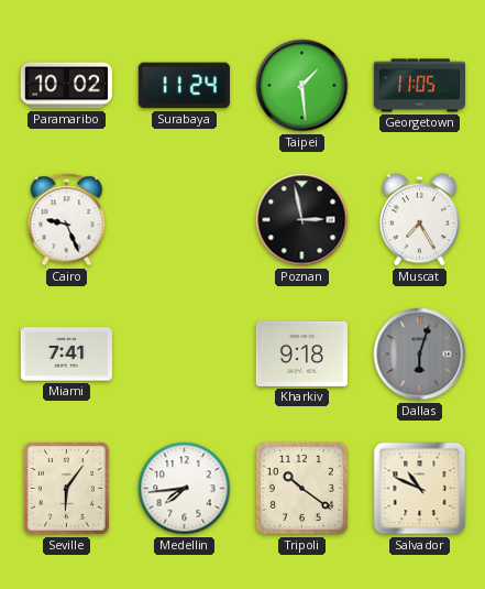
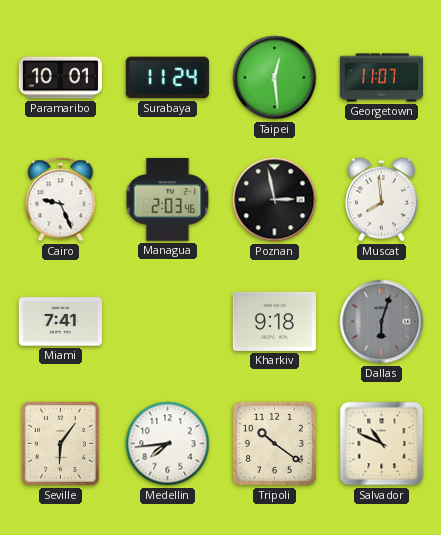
Paramaribo: 10:02 -> 10:01 (60, 78)
Taipei: 1:29 -> 12:29 (275, 78)
Georgetown: 11:05 -> 11:07 (381, 78)
Managua: none -> 2:03 (168, 200)
Muscat: 7:25 -> 7:59 (381, 200)
